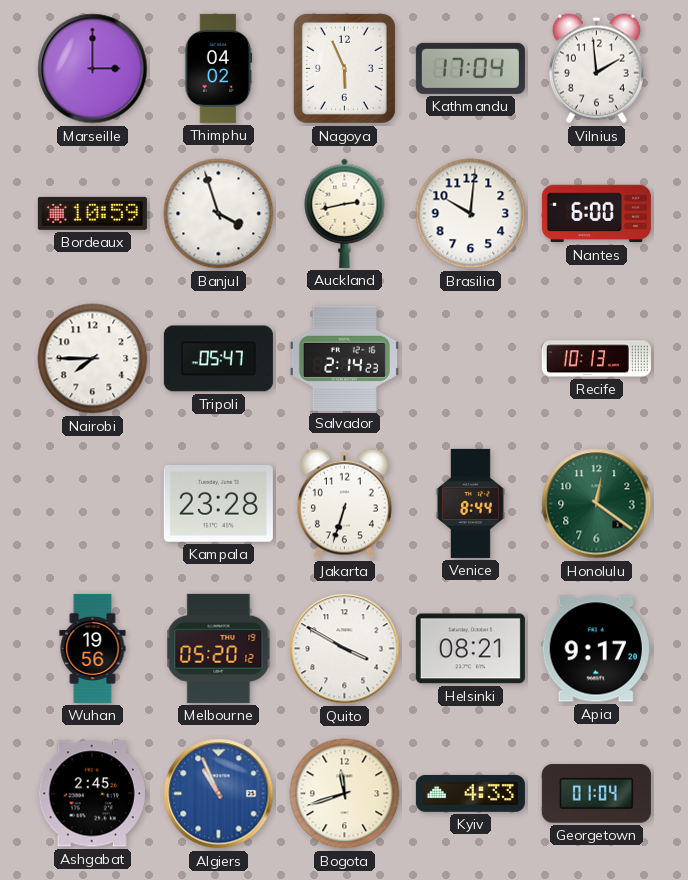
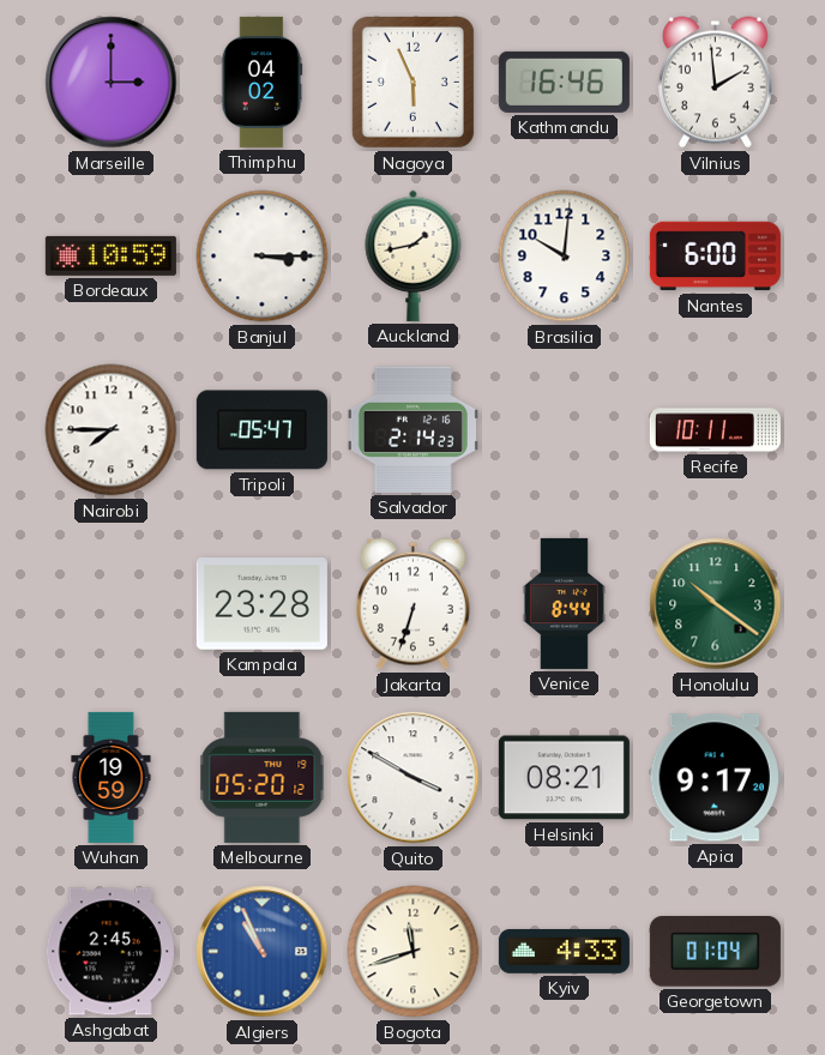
Kathmandu: 17:04 -> 16:46 (564, 82)
Banjul: 3:57 -> 3:15 (263, 257)
Auckland: 2:43 -> 1:43 (414, 255)
Recife: 10:13 -> 10:11 (715, 430)
Honolulu: 12:21 -> 10:21 (716, 604)
Wuhan: 19:56 -> 19:59 (112, 777)
